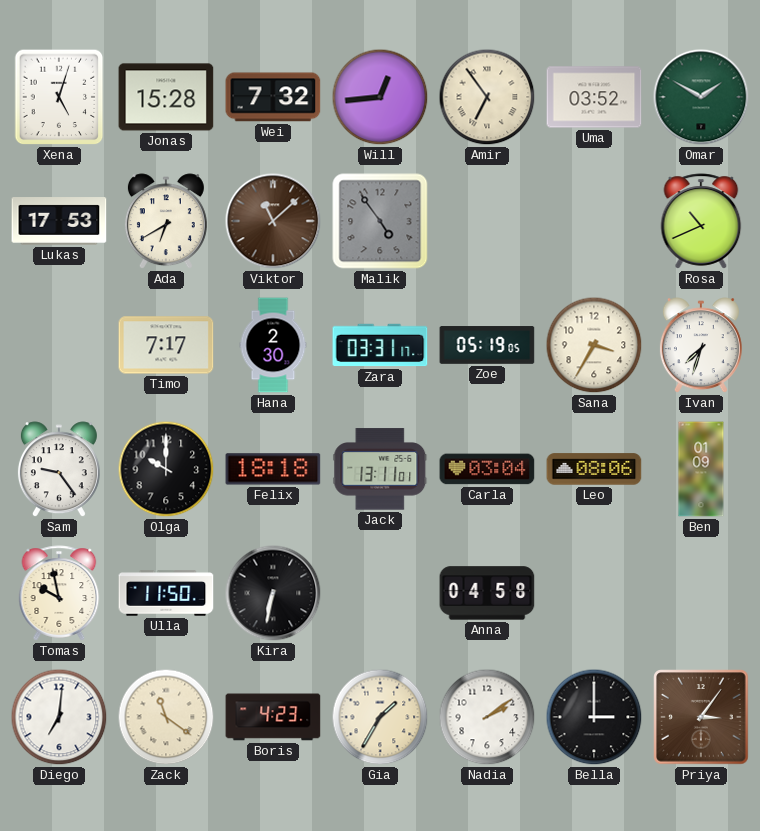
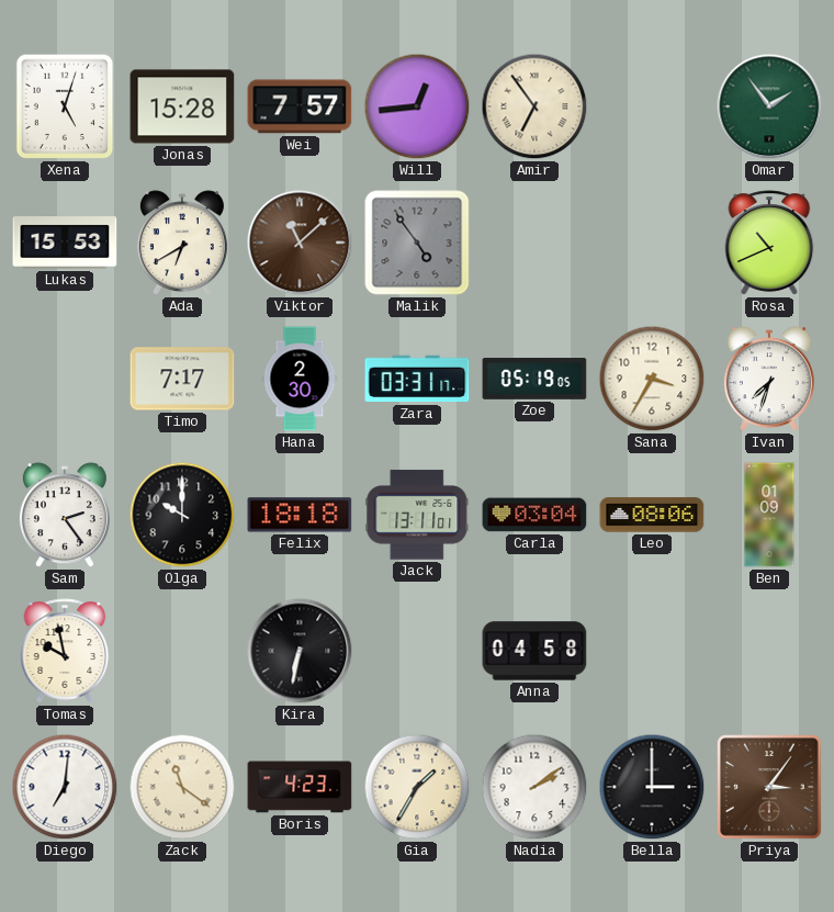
Wei: 7:32 -> 7:57 (300, 106)
Uma: 03:52 -> none (594, 97)
Omar: 1:50 -> 1:54 (769, 106)
Lukas: 17:53 -> 15:53 (65, 243)
Sam: 9:24 -> 2:24 (65, 516)
Ulla: 11:50 -> none (166, 593)
